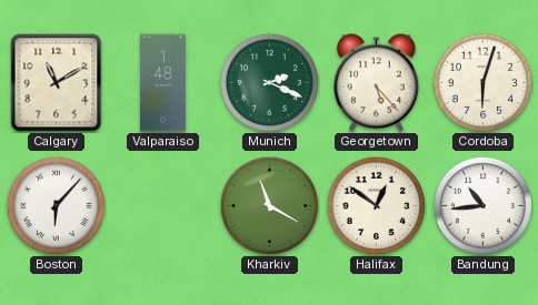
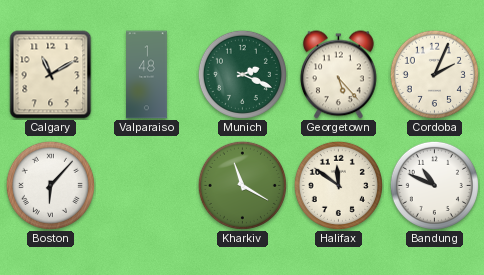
Cordoba: 6:03 -> 2:04 (434, 74)
Halifax: 12:51 -> 11:51 (338, 185)
Bandung: 10:44 -> 10:49 (434, 185)
